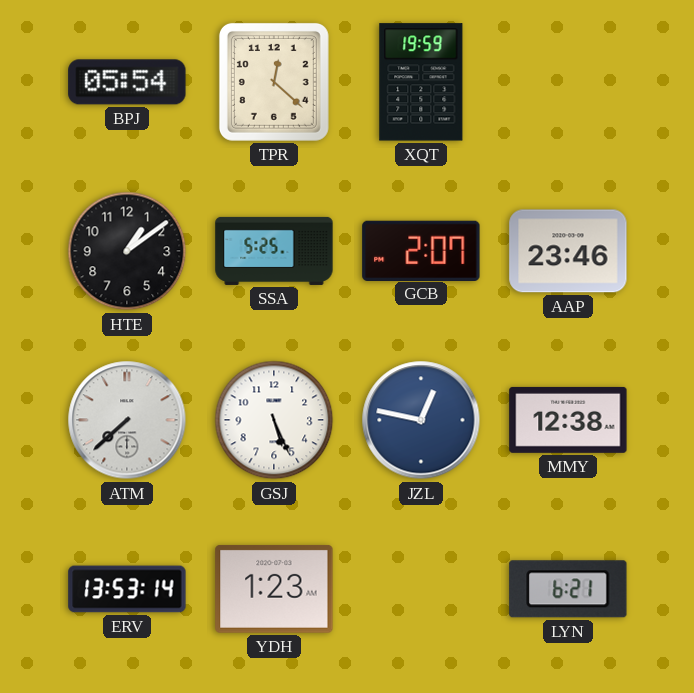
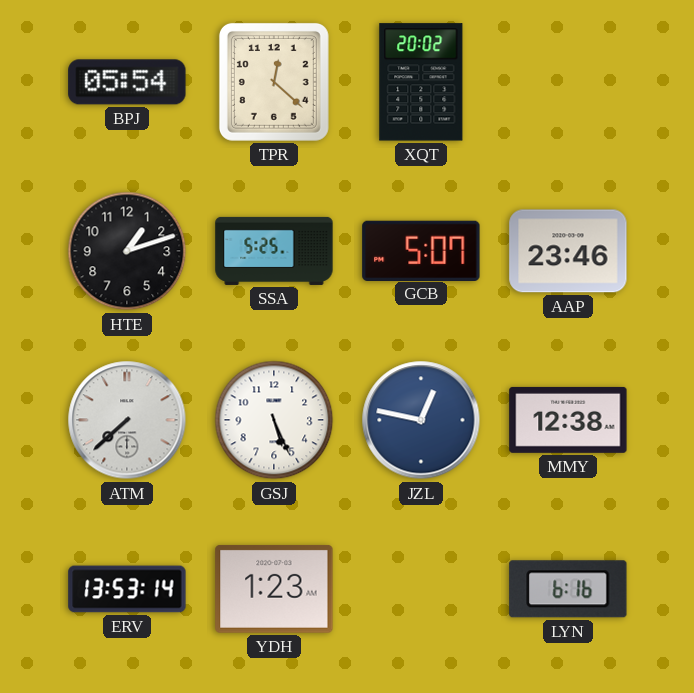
XQT: 19:59 -> 20:02 (421, 82)
HTE: 1:09 -> 1:12 (127, 251)
GCB: 2:07 -> 5:07 (421, 250)
LYN: 6:21 -> 6:16 (568, 589)
